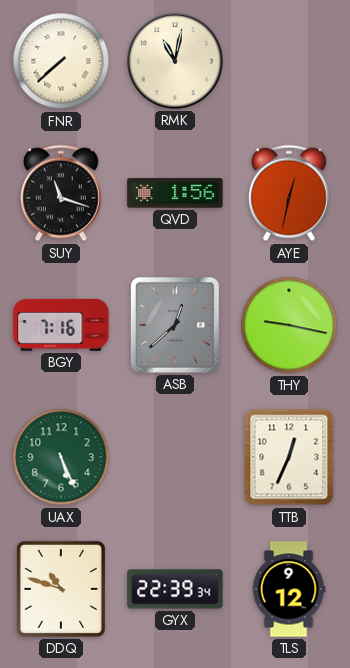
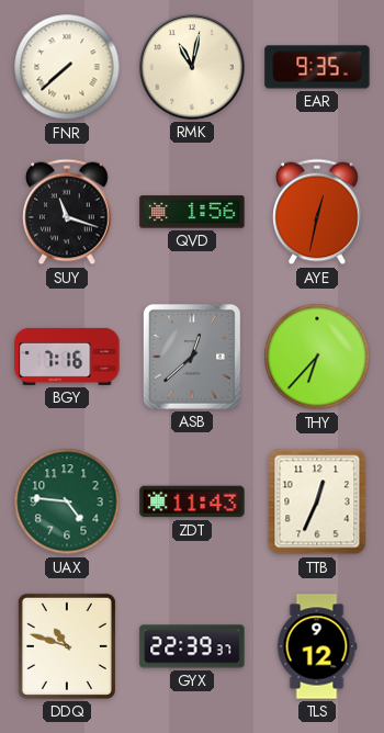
EAR: none -> 9:35 (317, 67)
THY: 9:17 -> 6:37 (317, 357)
UAX: 5:26 -> 4:46 (67, 501)
ZDT: none -> 11:43 (192, 501)
GYX: 22:39:34 -> 22:39:37 (192, 646)
